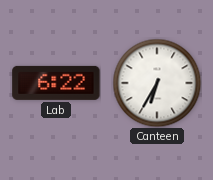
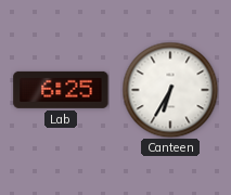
Lab: 6:22 -> 6:25 (61, 90)
